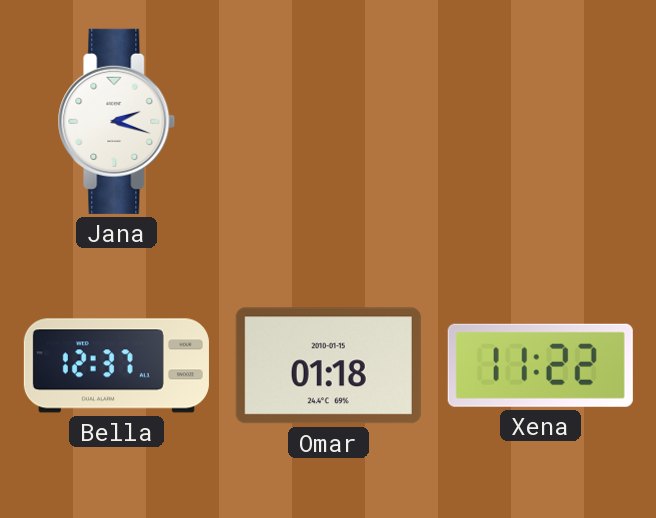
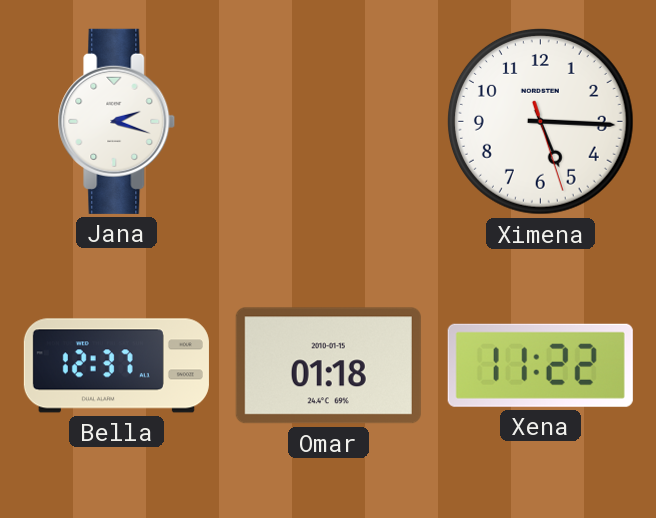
Ximena: none -> 5:15 (540, 121)
